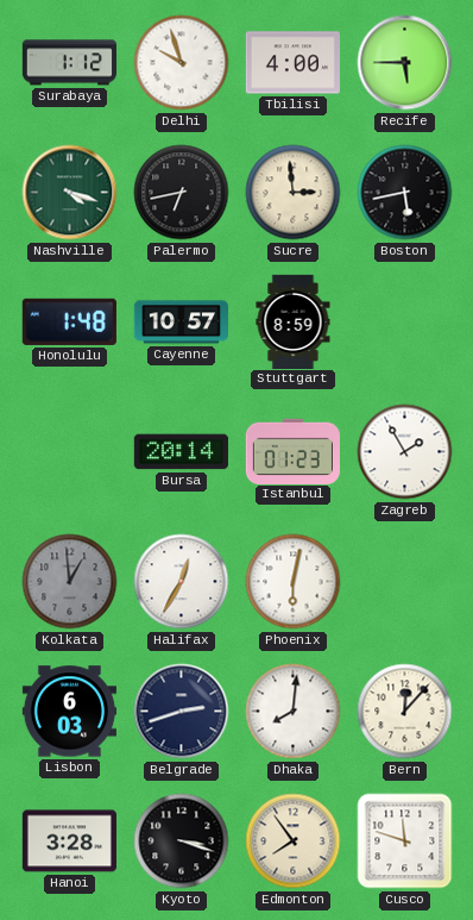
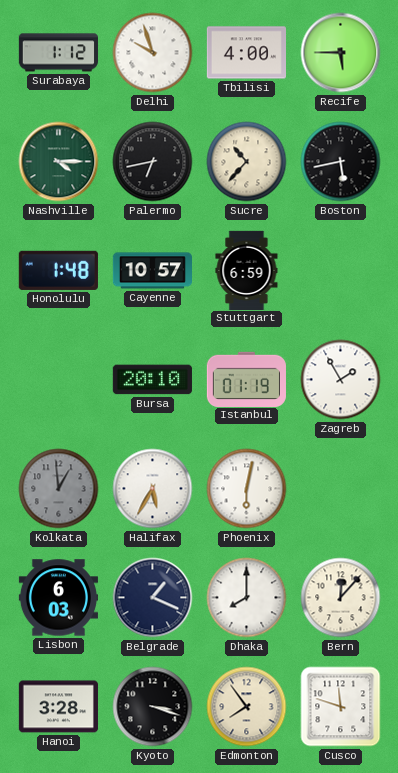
Nashville: 4:18 -> 4:15 (59, 162)
Sucre: 2:59 -> 10:37 (247, 162)
Stuttgart: 8:59 -> 6:59 (247, 270)
Bursa: 20:14 -> 20:10 (152, 380)
Istanbul: 01:23 -> 01:19 (246, 379)
Halifax: 12:35 -> 5:35 (153, 489)
Belgrade: 2:42 -> 1:19 (153, 598)
Dhaka: 8:01 -> 8:00 (247, 598)
